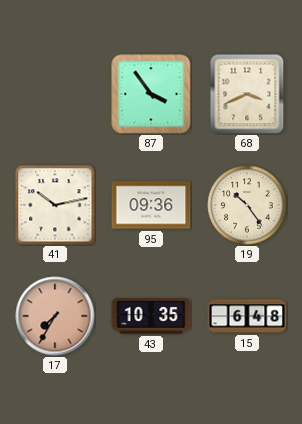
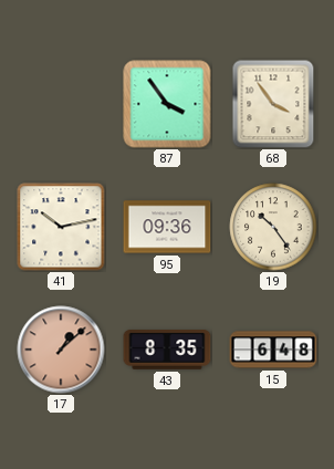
68: 3:41 -> 3:54 (273, 104)
17: 7:35 -> 1:08 (61, 350)
43: 10:35 -> 8:35 (167, 350)
